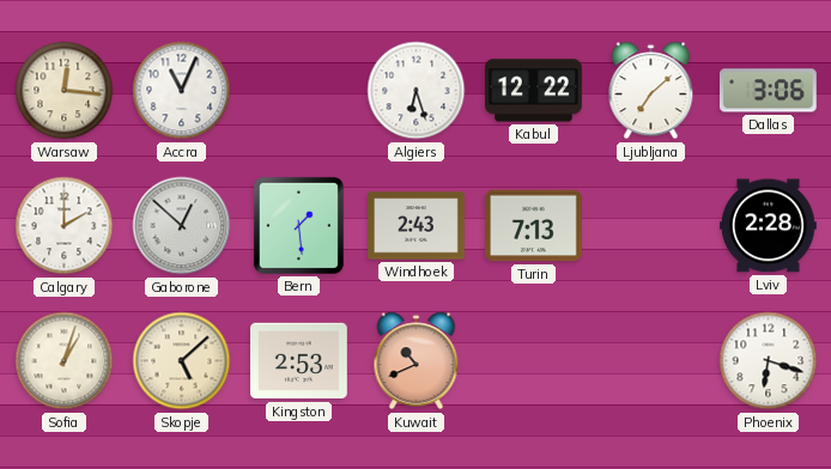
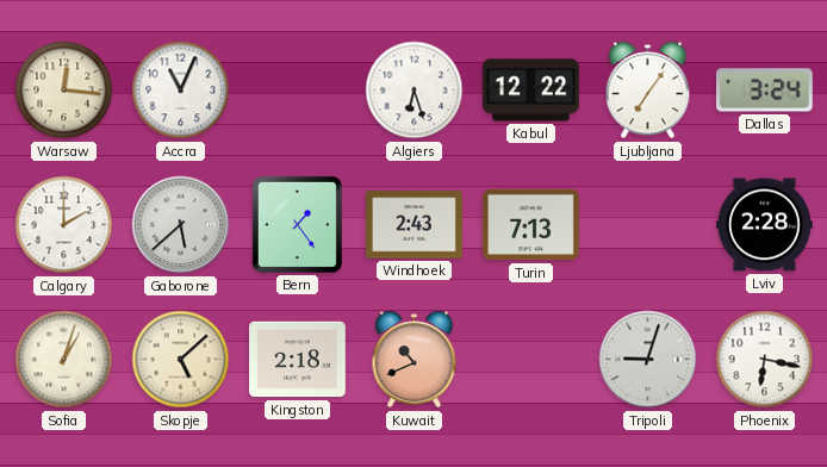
Ljubljana: 7:08 -> 7:06 (648, 91)
Dallas: 3:06 -> 3:24 (764, 91)
Gaborone: 12:52 -> 5:38 (181, 225)
Bern: 1:29 -> 1:24 (297, 224)
Kingston: 2:53 -> 2:18 (298, 360)
Tripoli: none -> 9:03 (648, 360)
Phoenix: 6:18 -> 6:17 (765, 360)
